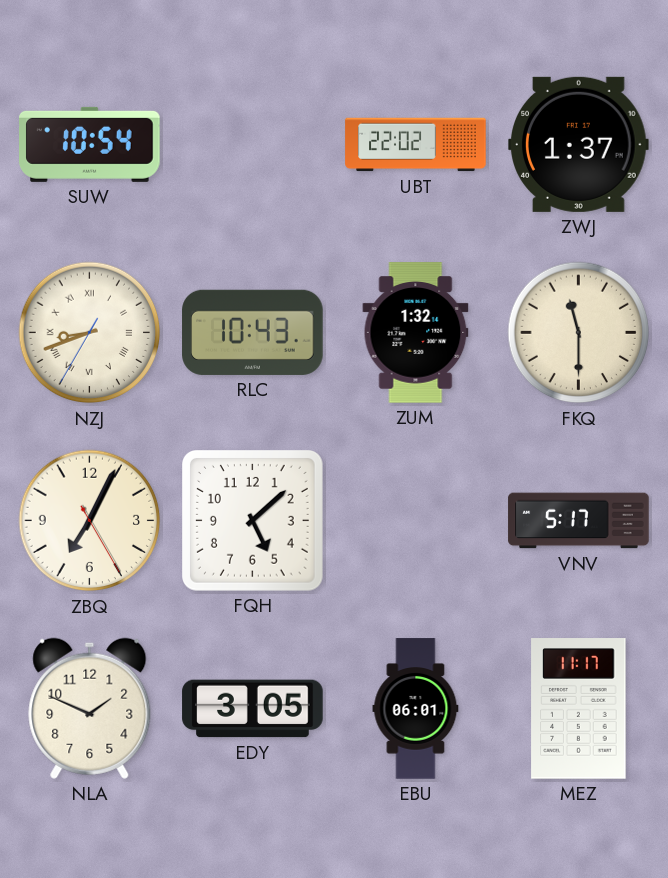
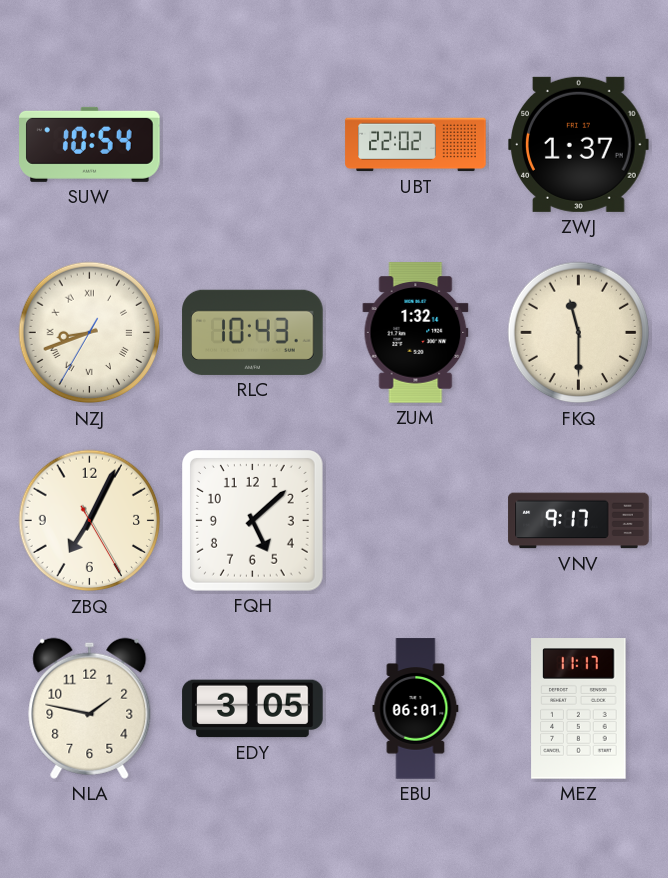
VNV: 5:17 -> 9:17 (579, 521)
NLA: 1:49 -> 1:47 (90, 708)
